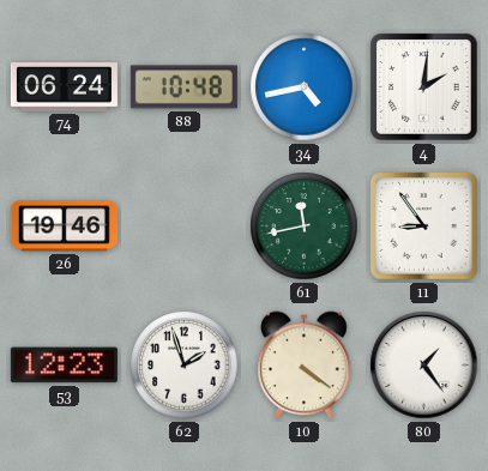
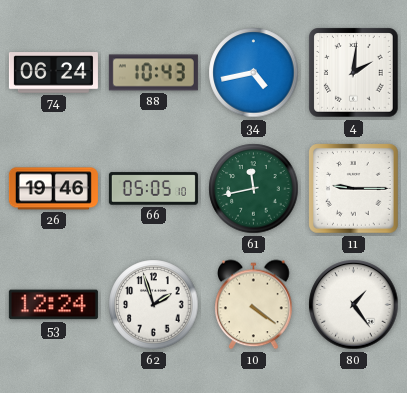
88: 10:48 -> 10:43 (153, 73)
66: none -> 05:05 (153, 189)
11: 8:54 -> 9:15 (354, 189)
53: 12:23 -> 12:24 (53, 305)
